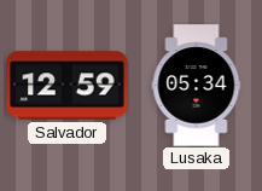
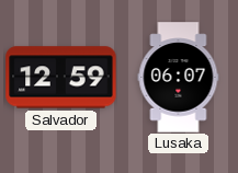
Lusaka: 05:34 -> 06:07 (179, 78)
